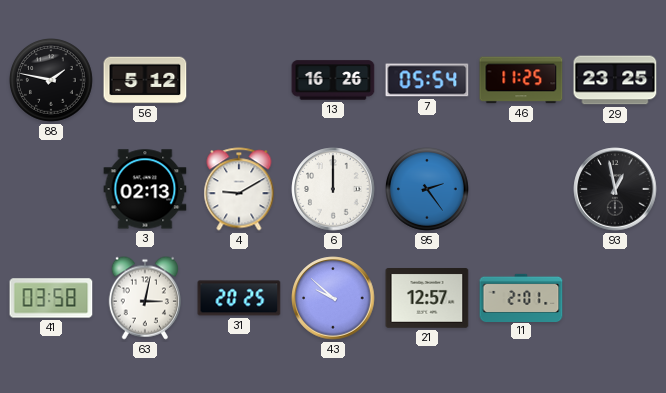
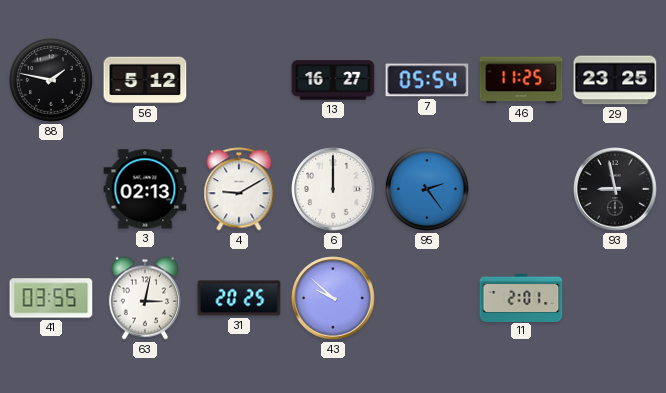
13: 16:26 -> 16:27 (333, 80)
93: 12:58 -> 8:58 (615, 189)
41: 03:58 -> 03:55 (51, 298)
21: 12:57 -> none (427, 299)
